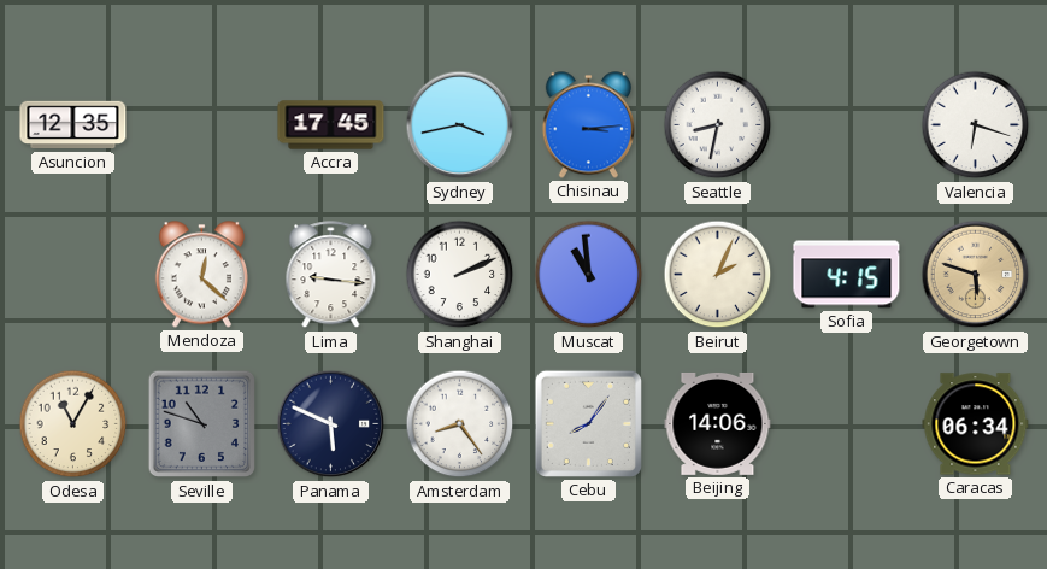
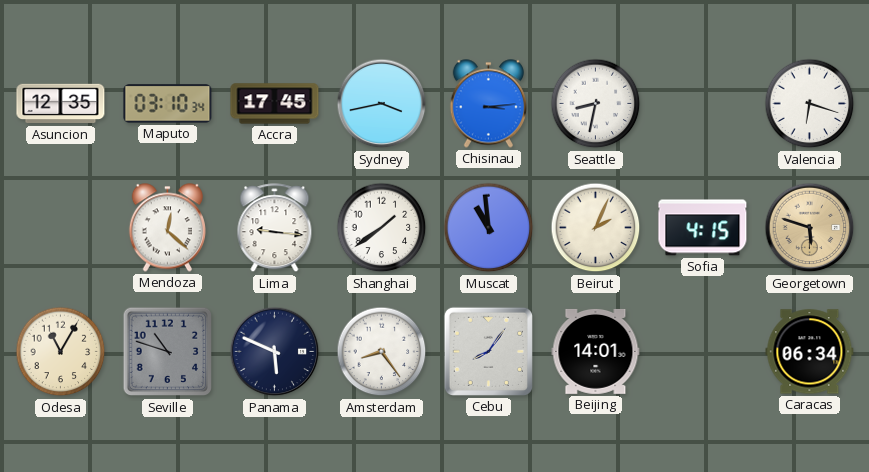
Maputo: none -> 03:10 (168, 104)
Shanghai: 2:11 -> 1:39 (382, 228)
Beijing: 14:06 -> 14:01 (596, 351)
